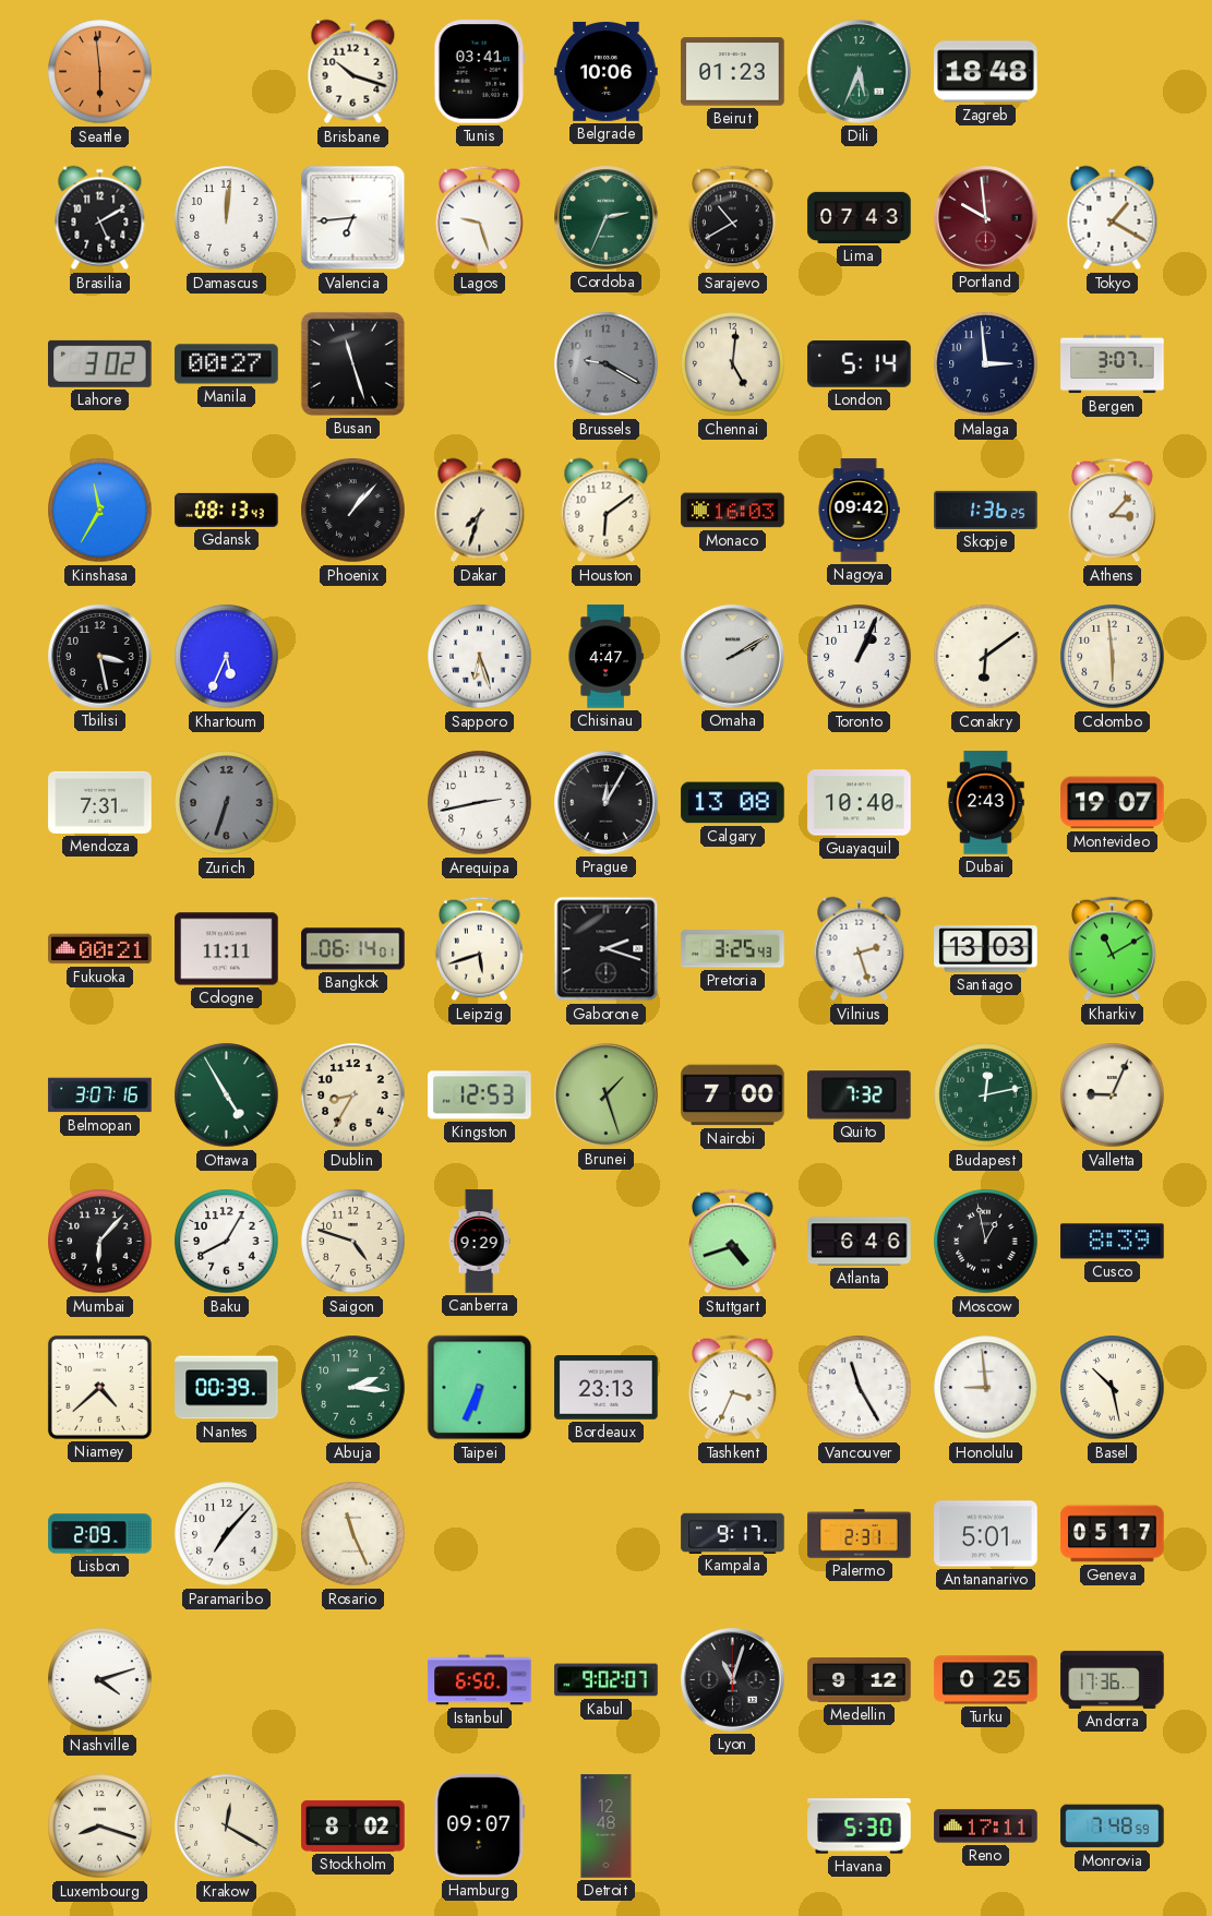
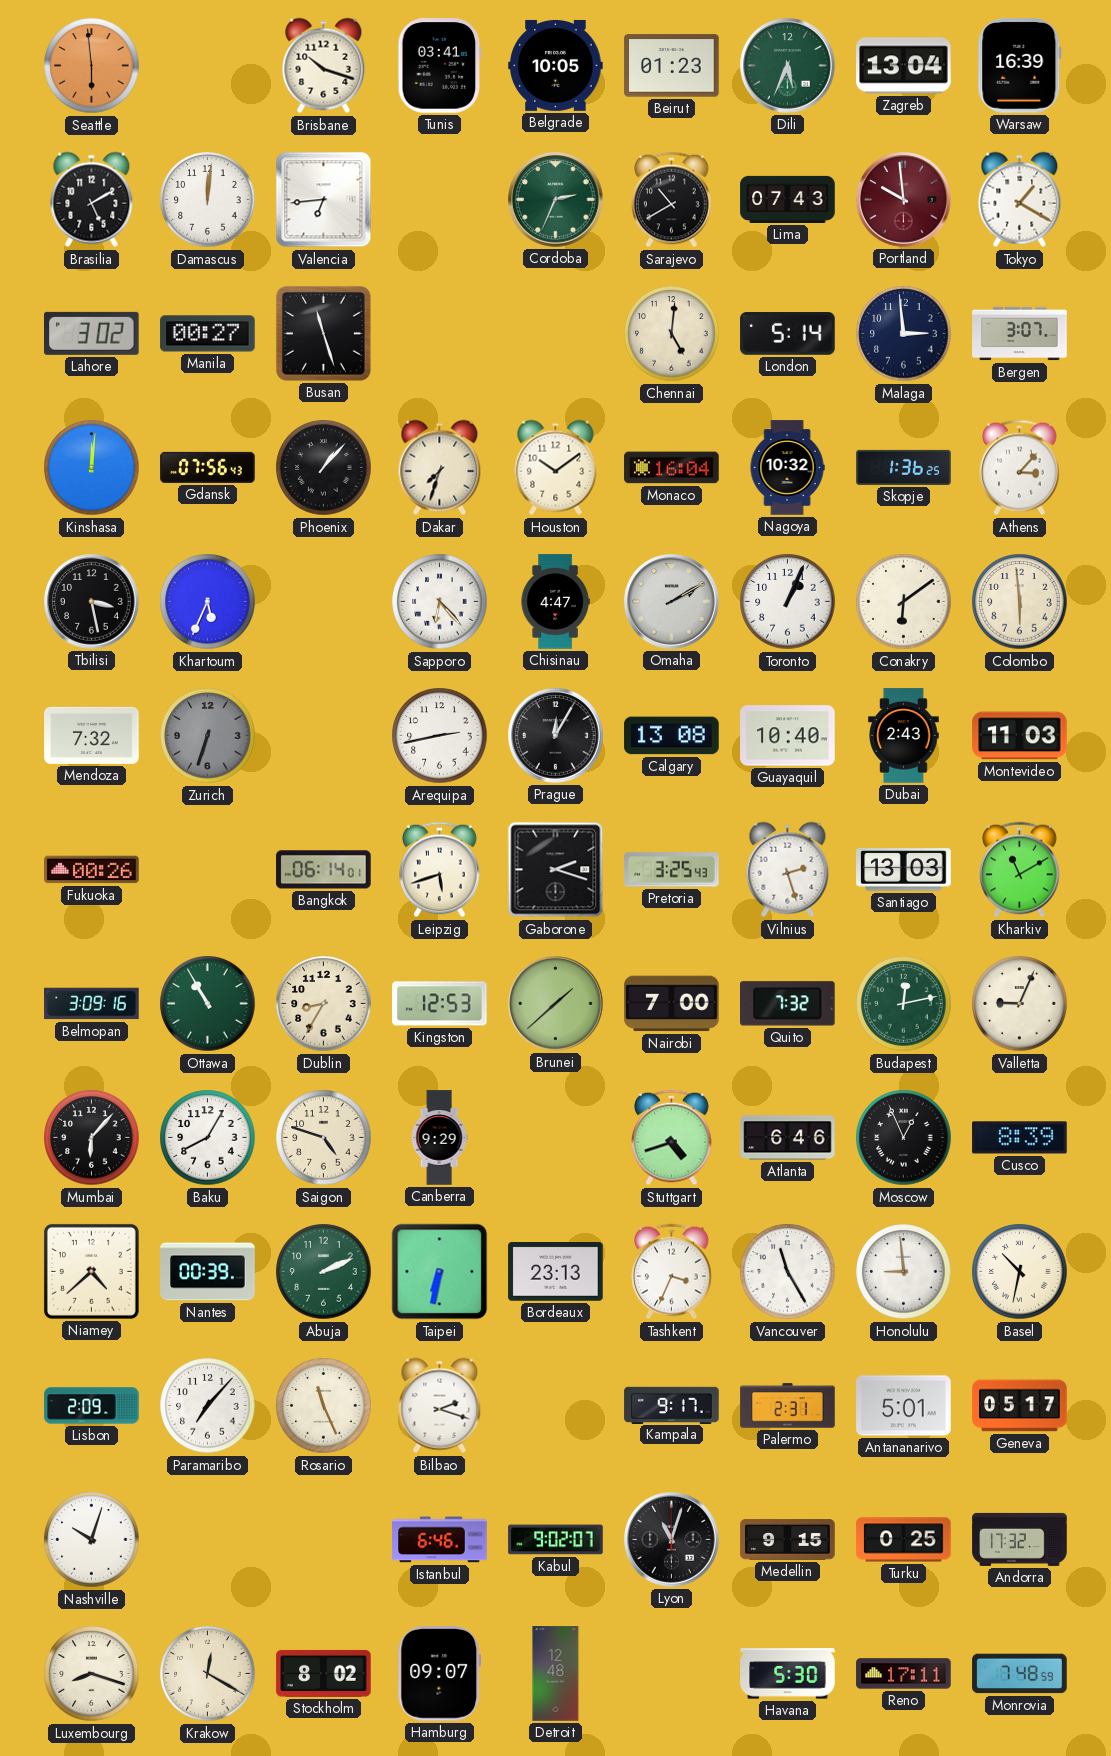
Belgrade: 10:06 -> 10:05 (556, 65)
Zagreb: 18:48 -> 13:04 (904, 66)
Warsaw: none -> 16:39 (1020, 66)
Lagos: 9:27 -> none (480, 218)
Brussels: 9:20 -> none (607, 364)
Kinshasa: 11:35 -> 12:01 (92, 468)
Gdansk: 08:13 -> 07:56 (208, 467)
Houston: 6:09 -> 10:09 (556, 468)
Monaco: 16:03 -> 16:04 (672, 468)
Nagoya: 09:42 -> 10:32 (787, 468)
Sapporo: 6:27 -> 6:23 (440, 602)
Mendoza: 7:31 -> 7:32 (92, 735)
Montevideo: 19:07 -> 11:03 (1020, 736)
Fukuoka: 00:21 -> 00:26 (92, 870)
Cologne: 11:11 -> none (227, 949)
Belmopan: 3:07 -> 3:09 (92, 1004)
Ottawa: 4:55 -> 10:55 (208, 1004)
Brunei: 1:27 -> 1:38 (556, 1004)
Moscow: 12:58 -> 12:56 (904, 1138)
Abuja: 2:16 -> 2:11 (324, 1272)
Taipei: 6:34 -> 6:32 (440, 1272)
Basel: 10:28 -> 10:32 (1020, 1272)
Bilbao: none -> 2:18 (440, 1406)
Nashville: 4:12 -> 10:03 (92, 1540)
Istanbul: 6:50 -> 6:46 (440, 1540)
Medellin: 9:12 -> 9:15 (788, 1540)
Andorra: 17:36 -> 17:32 (1020, 1539)
